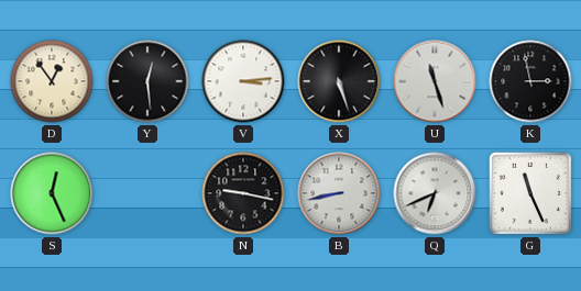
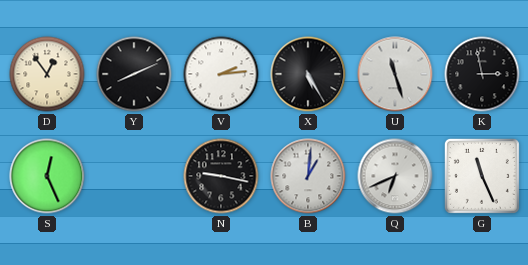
Y: 12:29 -> 8:11 (134, 74)
V: 3:14 -> 2:14 (221, 74)
X: 5:27 -> 5:25 (308, 74)
B: 8:43 -> 1:01 (308, 176)
